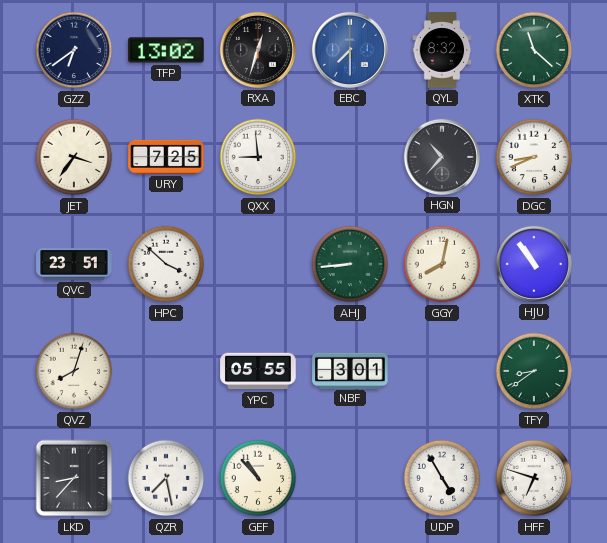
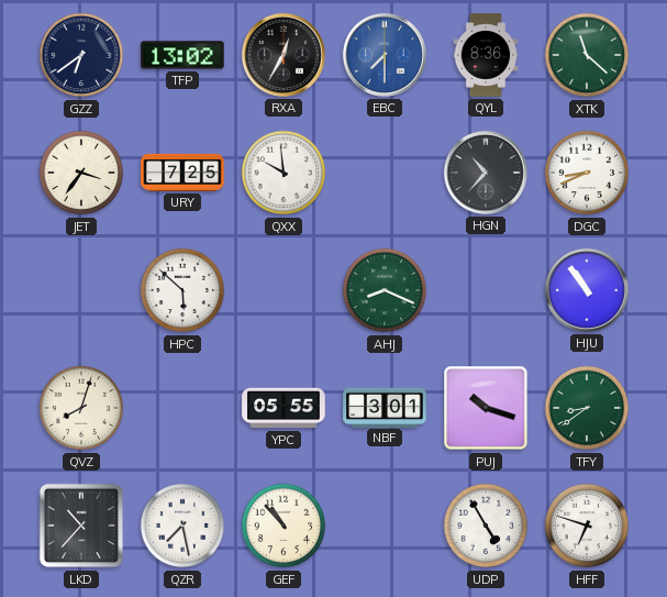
RXA: 12:33 -> 12:35 (284, 55)
QYL: 8:32 -> 8:36 (486, 55)
QXX: 8:59 -> 9:59 (284, 173)
QVC: 23:51 -> none (74, 264)
HPC: 3:52 -> 5:52 (182, 290)
AHJ: 8:44 -> 8:19 (385, 290)
GGY: 8:02 -> none (442, 264)
PUJ: none -> 10:18 (486, 408)
LKD: 8:37 -> 10:37 (81, 526)
